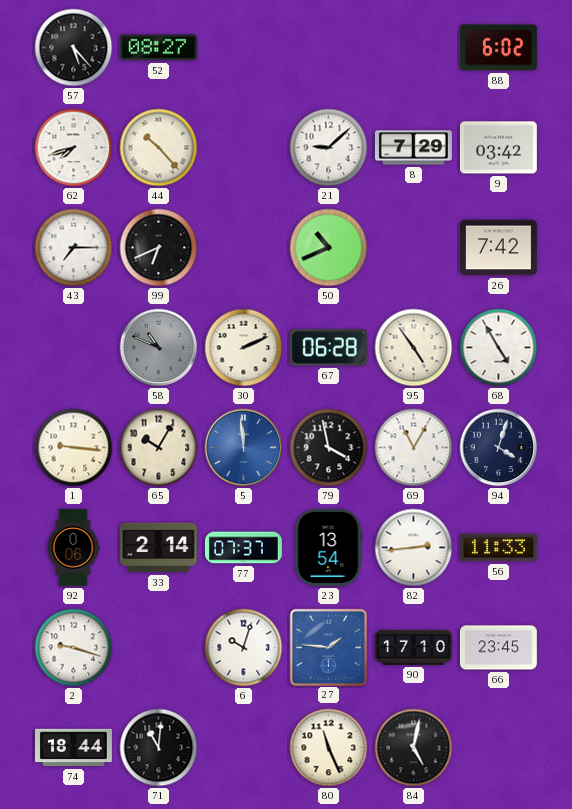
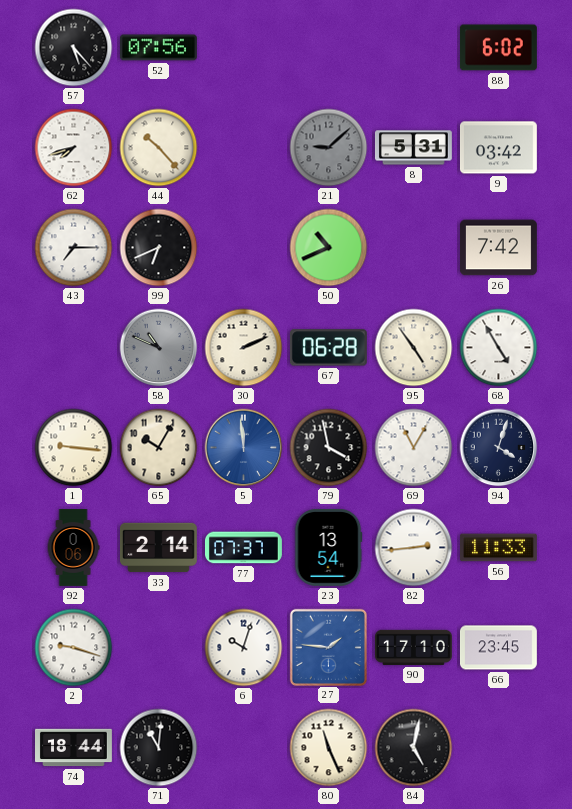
52: 08:27 -> 07:56 (158, 48)
21 dial: white -> grey (329, 148)
8: 7:29 -> 5:31 (413, 148)
